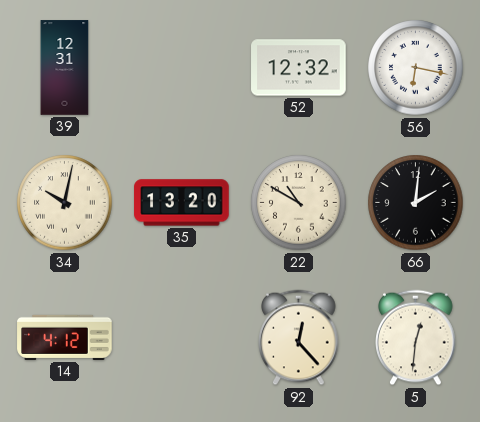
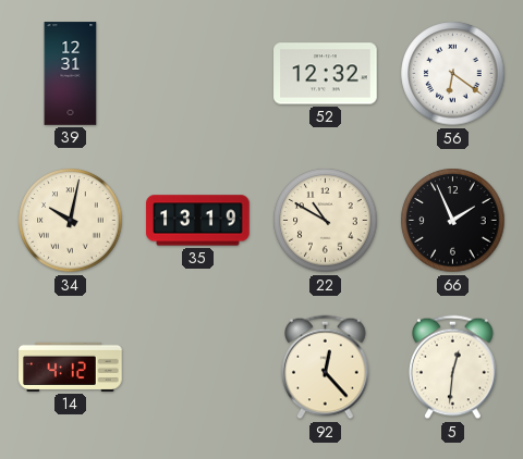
56: 6:17 -> 6:21 (453, 74)
35: 13:20 -> 13:19 (198, 221)
66: 2:01 -> 1:56 (453, 221)
